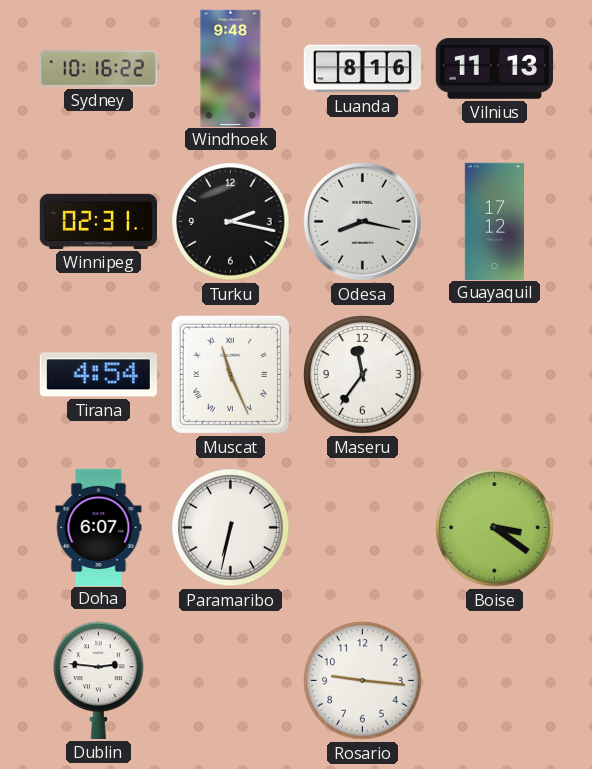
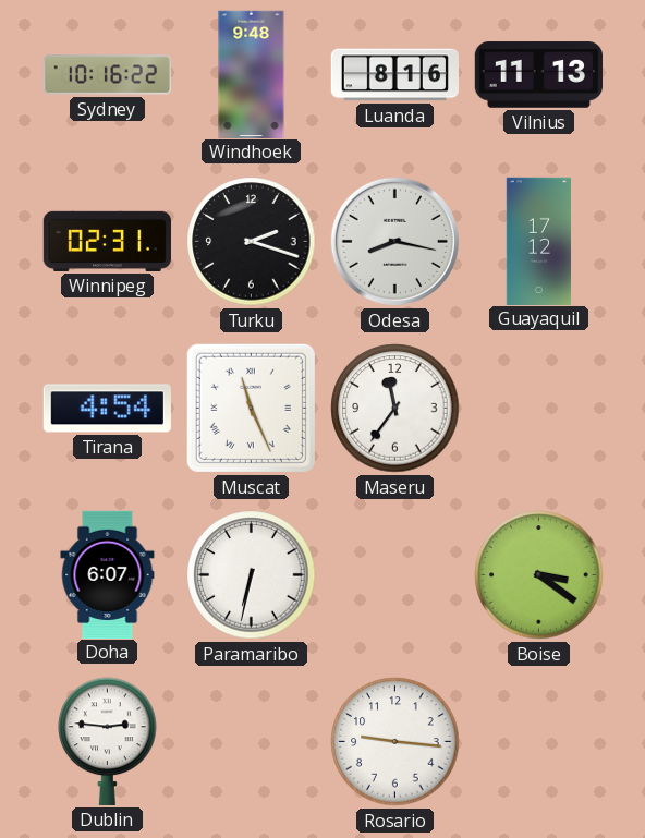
Turku: 2:17 -> 2:18 (252, 242)
